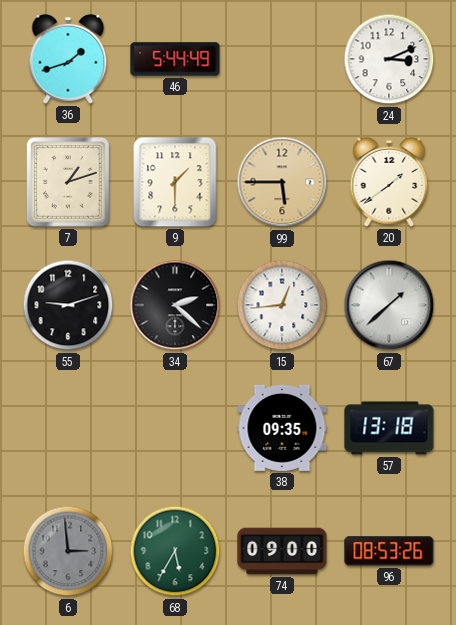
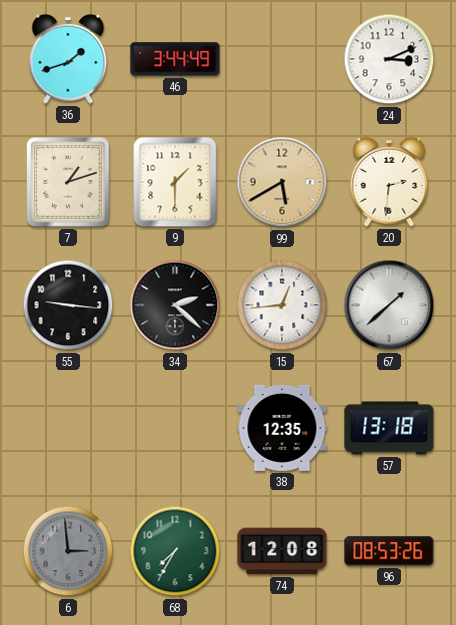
46: 5:44 -> 3:44 (175, 59)
99: 5:45 -> 5:40 (282, 182)
20: 1:39 -> 2:31 (389, 182)
55: 9:12 -> 9:16 (68, 305)
38: 09:35 -> 12:35 (282, 428)
68: 5:35 -> 7:35 (175, 551)
74: 09:00 -> 12:08 (282, 551)
